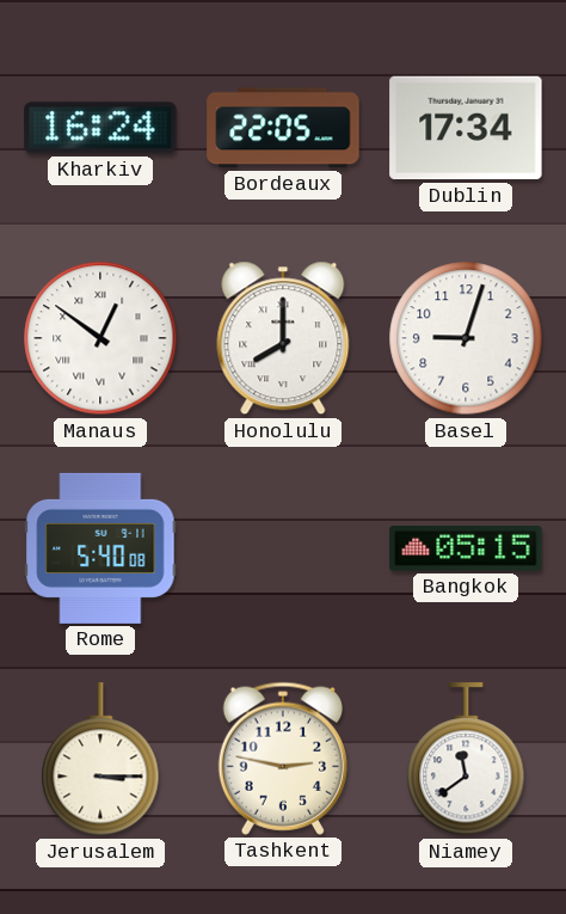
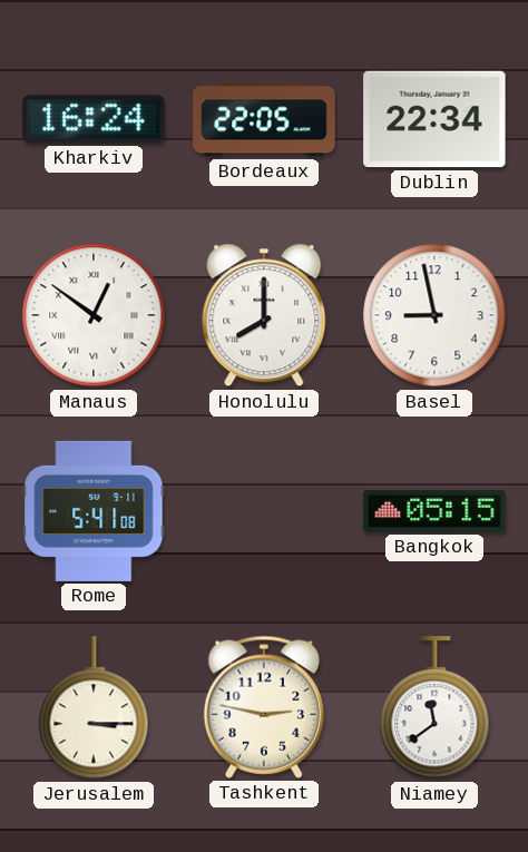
Dublin: 17:34 -> 22:34 (434, 119)
Basel: 9:03 -> 8:58 (434, 315)
Rome: 5:40 -> 5:41 (94, 511)
